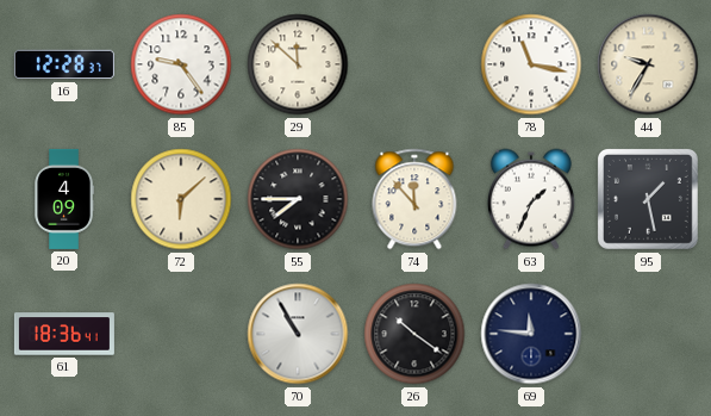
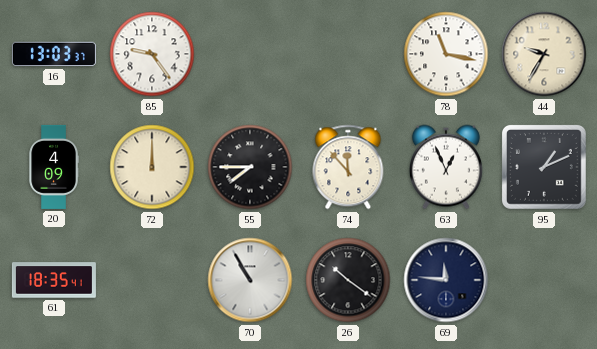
16: 12:28 -> 13:03 (54, 54)
29: 11:52 -> none (298, 64)
72: 6:08 -> 12:00 (152, 167)
63: 1:34 -> 12:56 (446, 167)
95: 1:28 -> 1:11 (544, 167)
61: 18:36 -> 18:35 (54, 280)
